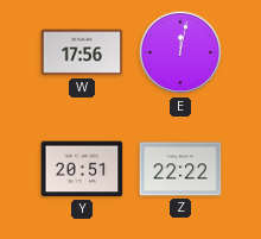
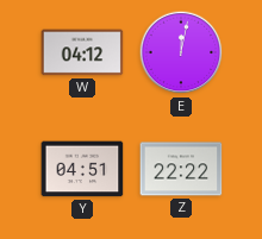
W: 17:56 -> 04:12 (82, 52)
Y: 20:51 -> 04:51 (82, 169)
